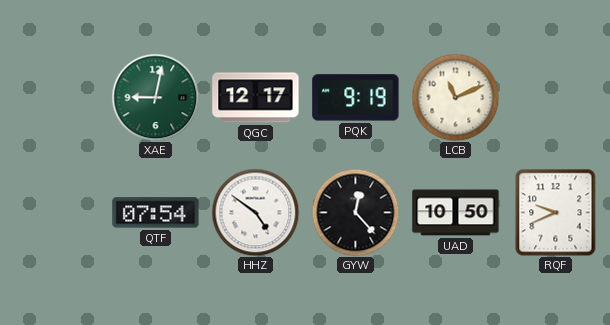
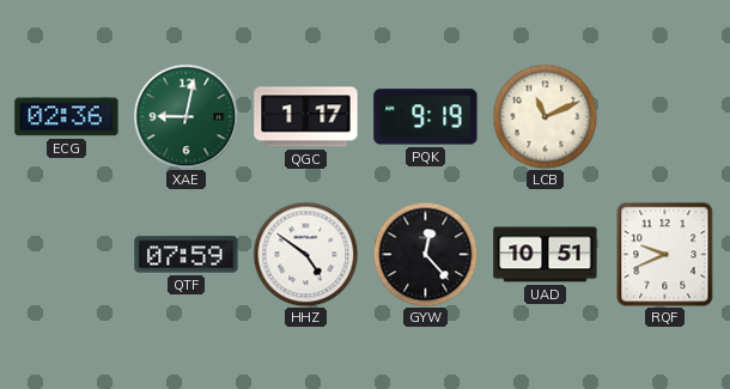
ECG: none -> 02:36 (67, 117)
QGC: 12:17 -> 1:17 (306, 117)
QTF: 07:54 -> 07:59 (187, 255)
UAD: 10:50 -> 10:51 (546, 255)
